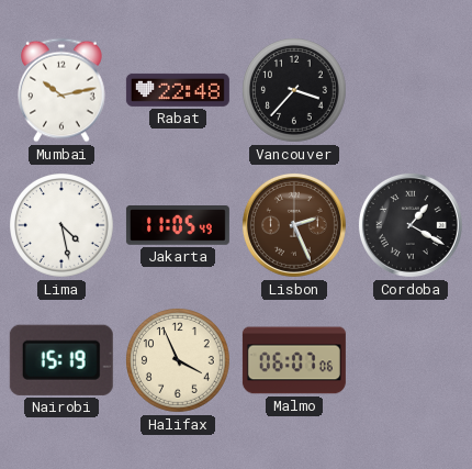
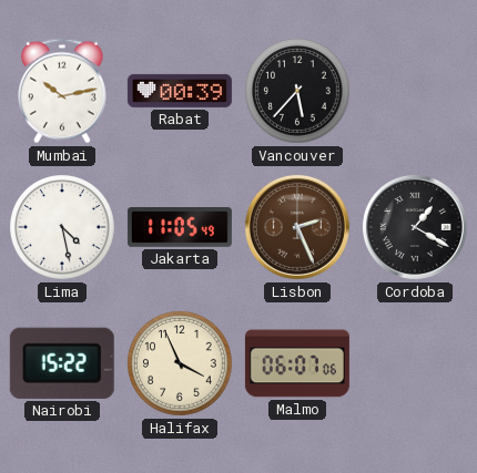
Rabat: 22:48 -> 00:39 (180, 91)
Vancouver: 3:37 -> 5:37 (298, 92)
Nairobi: 15:19 -> 15:22 (62, 363)
